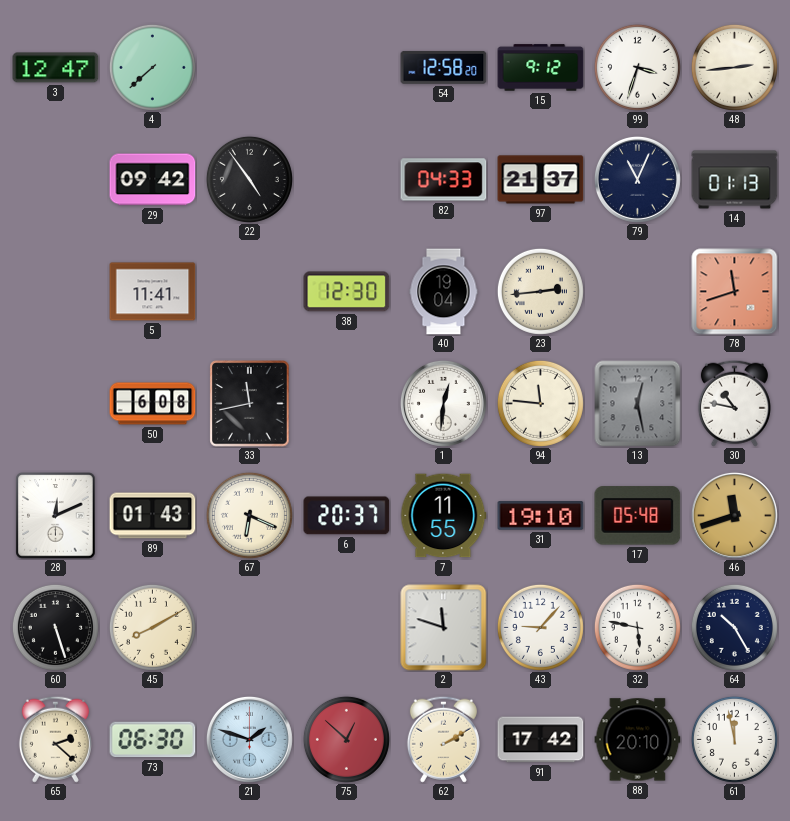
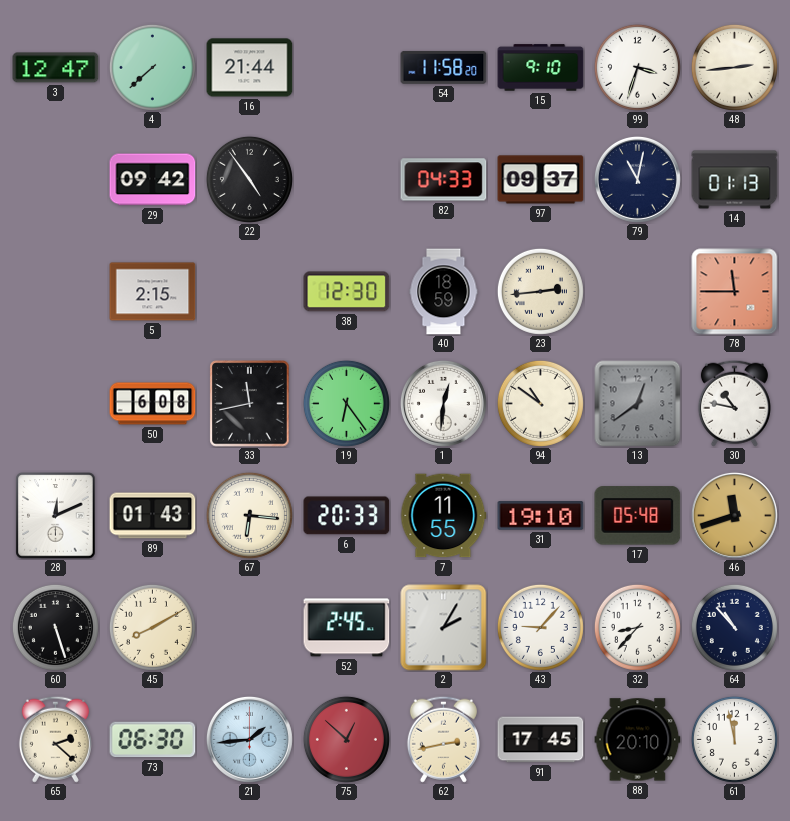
16: none -> 21:44 (250, 68)
54: 12:58 -> 11:58 (444, 67)
15: 9:12 -> 9:10 (541, 68)
97: 21:37 -> 09:37 (541, 180)
79: 11:04 -> 11:02 (637, 179)
5: 11:41 -> 2:15 (153, 292)
40: 19:04 -> 18:59 (444, 292)
78: 11:42 -> 11:45 (735, 292)
19: none -> 6:24 (346, 403)
94: 11:46 -> 10:51 (540, 403)
13: 12:28 -> 12:39 (638, 404)
67: 6:19 -> 6:16 (249, 515)
6: 20:37 -> 20:33 (347, 516)
52: none -> 2:45 (347, 628)
2: 11:48 -> 2:05 (444, 628)
32: 5:47 -> 8:37 (637, 627)
64: 10:25 -> 10:53 (734, 627)
21: 1:48 -> 1:44 (249, 739)
62: 2:10 -> 2:43 (443, 739)
91: 17:42 -> 17:45 (541, 740)
